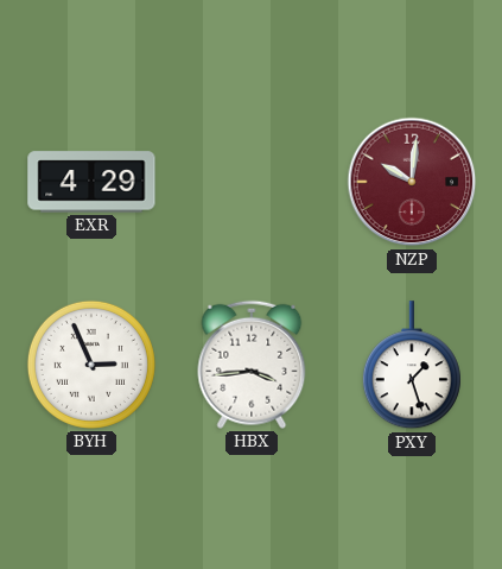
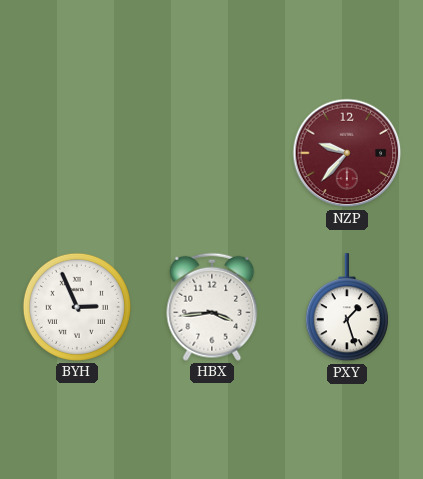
EXR: 4:29 -> none (91, 182)
NZP: 10:01 -> 9:37 (347, 153)
